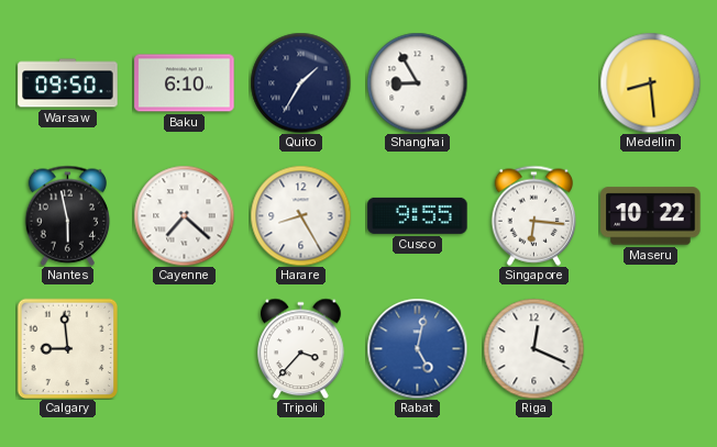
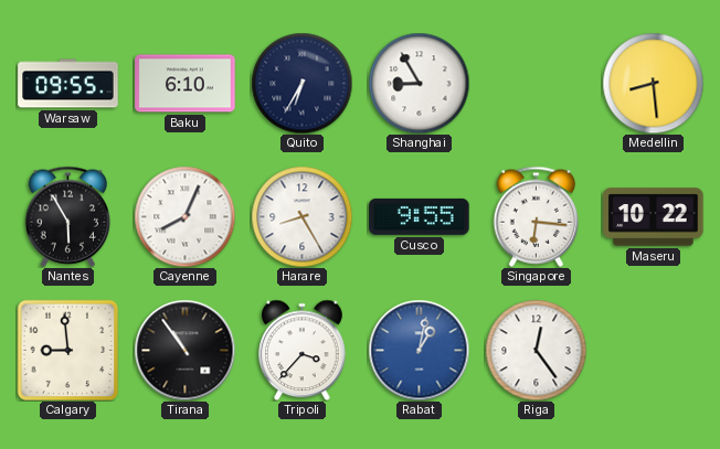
Warsaw: 09:50 -> 09:55 (68, 84)
Quito: 1:35 -> 6:35 (301, 83)
Nantes: 5:58 -> 5:55 (68, 216)
Cayenne: 7:22 -> 8:04 (184, 216)
Tirana: none -> 10:54 (184, 350)
Rabat: 5:02 -> 1:02 (419, 350)
Riga: 12:19 -> 12:24 (536, 350)
